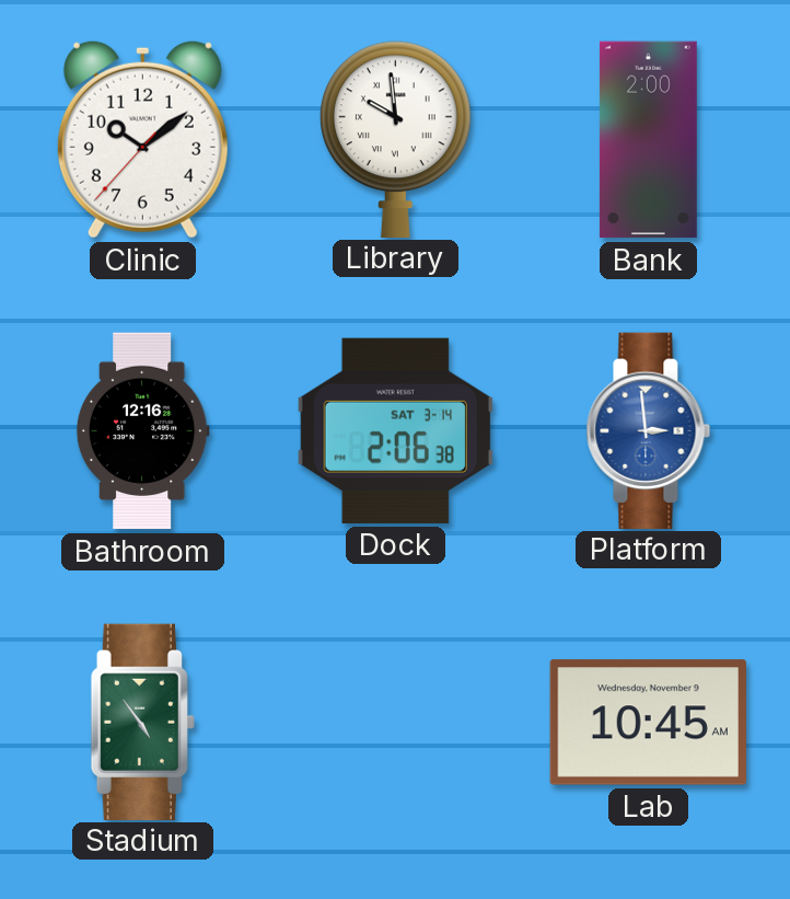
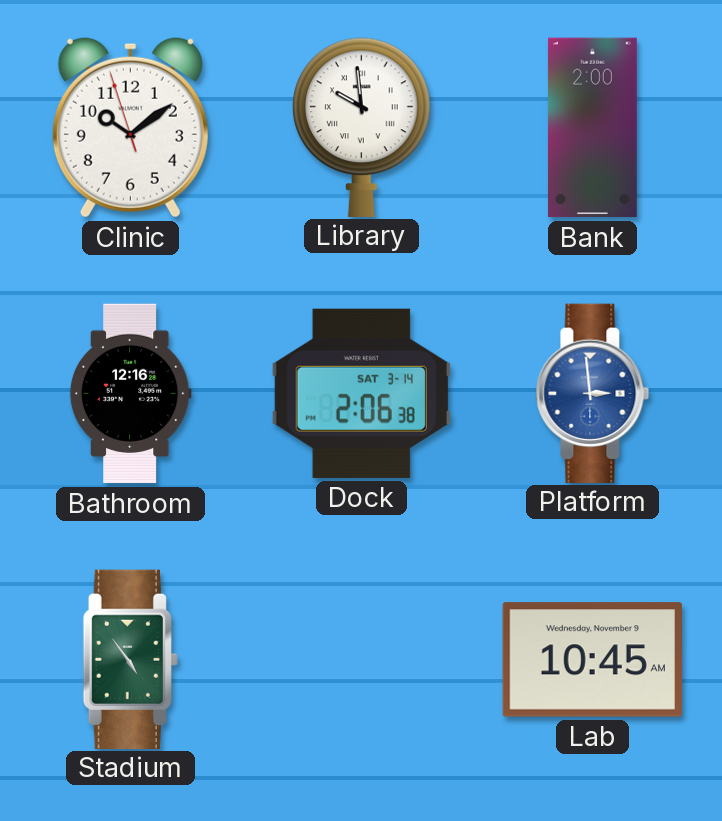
Clinic: 10:08:37 -> 10:08:57 (130, 127)
